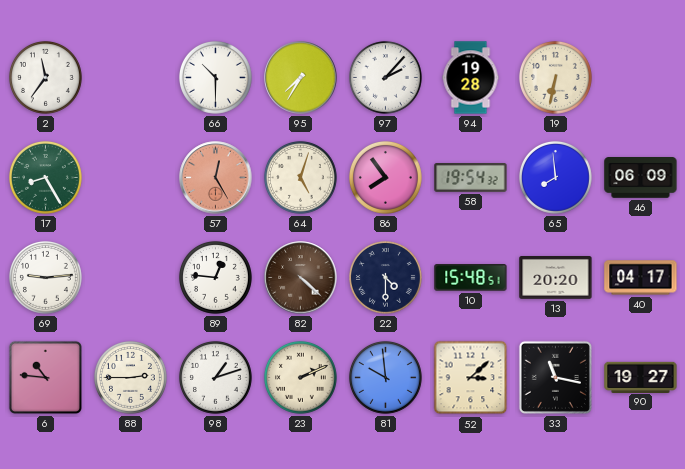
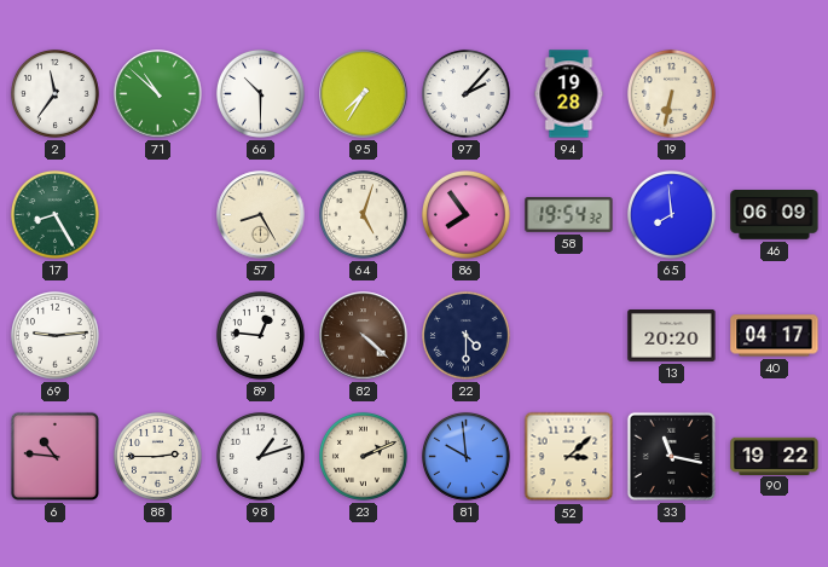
71: none -> 10:52 (158, 94)
57: 12:25 -> 8:25 (261, 215)
57 dial: salmon -> cream (261, 215)
10: 15:48 -> none (471, 278)
90: 19:27 -> 19:22 (775, 456)
